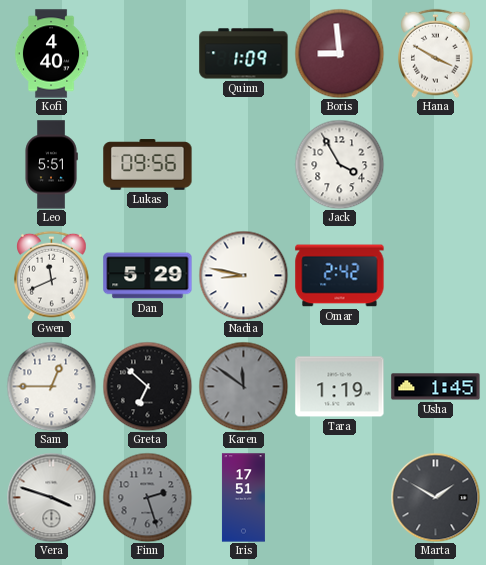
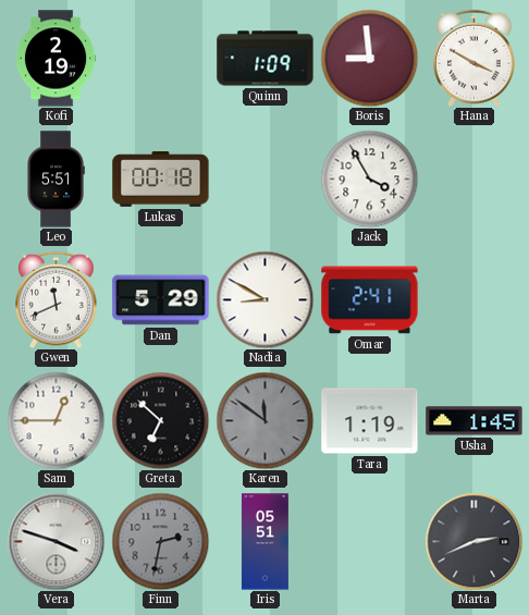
Kofi: 4:40 -> 2:19 (56, 59)
Lukas: 09:56 -> 00:18 (161, 180)
Nadia: 8:47 -> 8:50 (264, 299)
Omar: 2:42 -> 2:41 (370, 300)
Finn: 2:27 -> 2:32 (160, 541)
Iris: 17:51 -> 05:51 (264, 542)
Marta: 1:50 -> 2:41 (473, 541)
